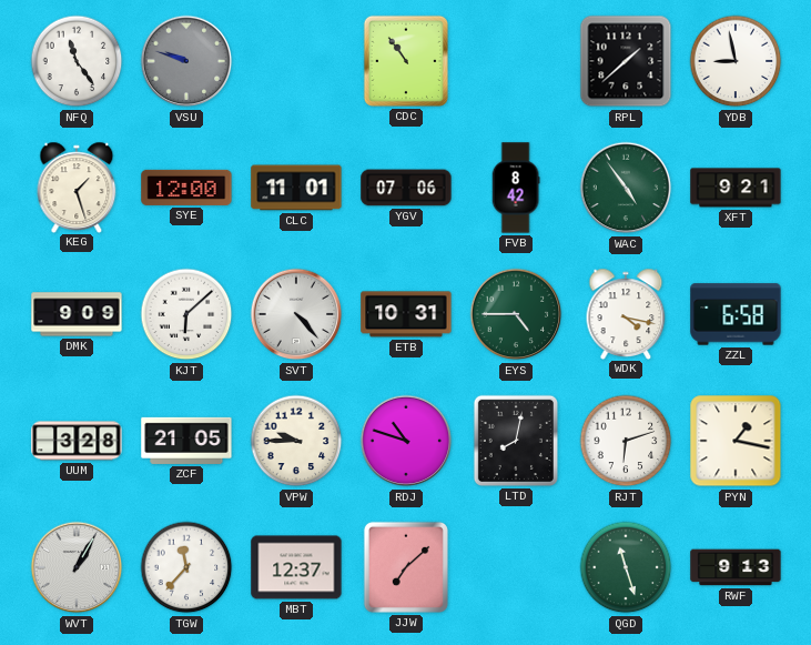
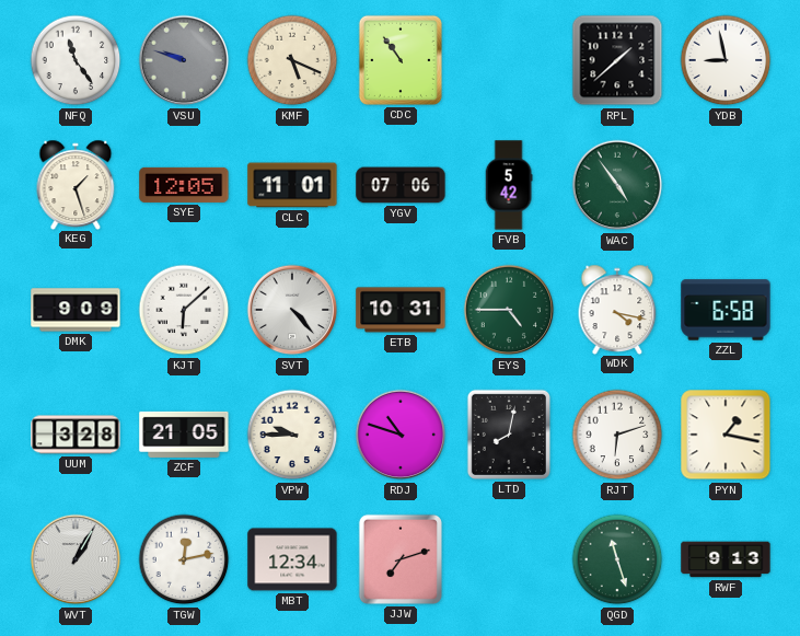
KMF: none -> 5:19 (292, 60)
SYE: 12:00 -> 12:05 (184, 185)
FVB: 8:42 -> 5:42 (509, 185)
XFT: 9:21 -> none (736, 188)
TGW: 11:37 -> 12:13 (184, 559)
MBT: 12:37 -> 12:34 (292, 559)
JJW: 7:08 -> 7:12 (401, 559)
